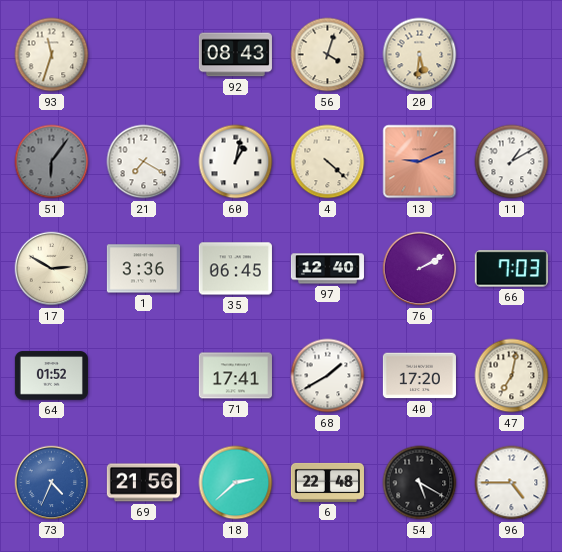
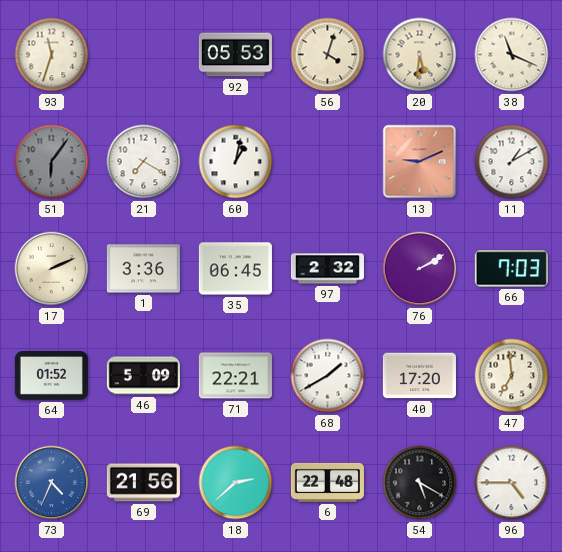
92: 08:43 -> 05:53 (235, 55)
38: none -> 11:19 (512, 55)
4: 4:22 -> none (328, 162)
17: 2:50 -> 2:11 (52, 269)
97: 12:40 -> 2:32 (327, 269)
46: none -> 5:09 (143, 376)
71: 17:41 -> 22:21 (235, 376)
47: 7:02 -> 6:59 (512, 376)
